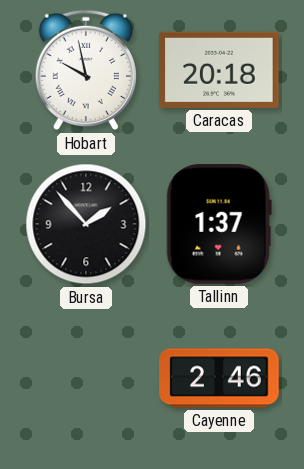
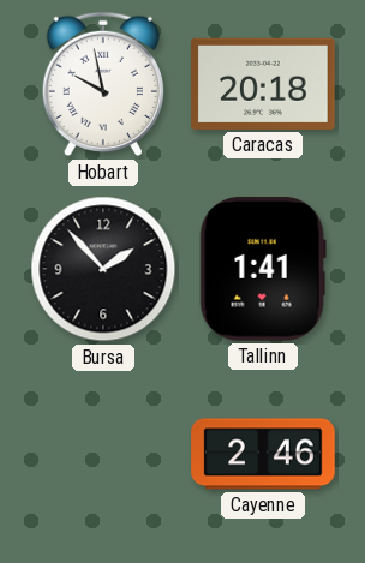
Tallinn: 1:37 -> 1:41 (263, 269)
